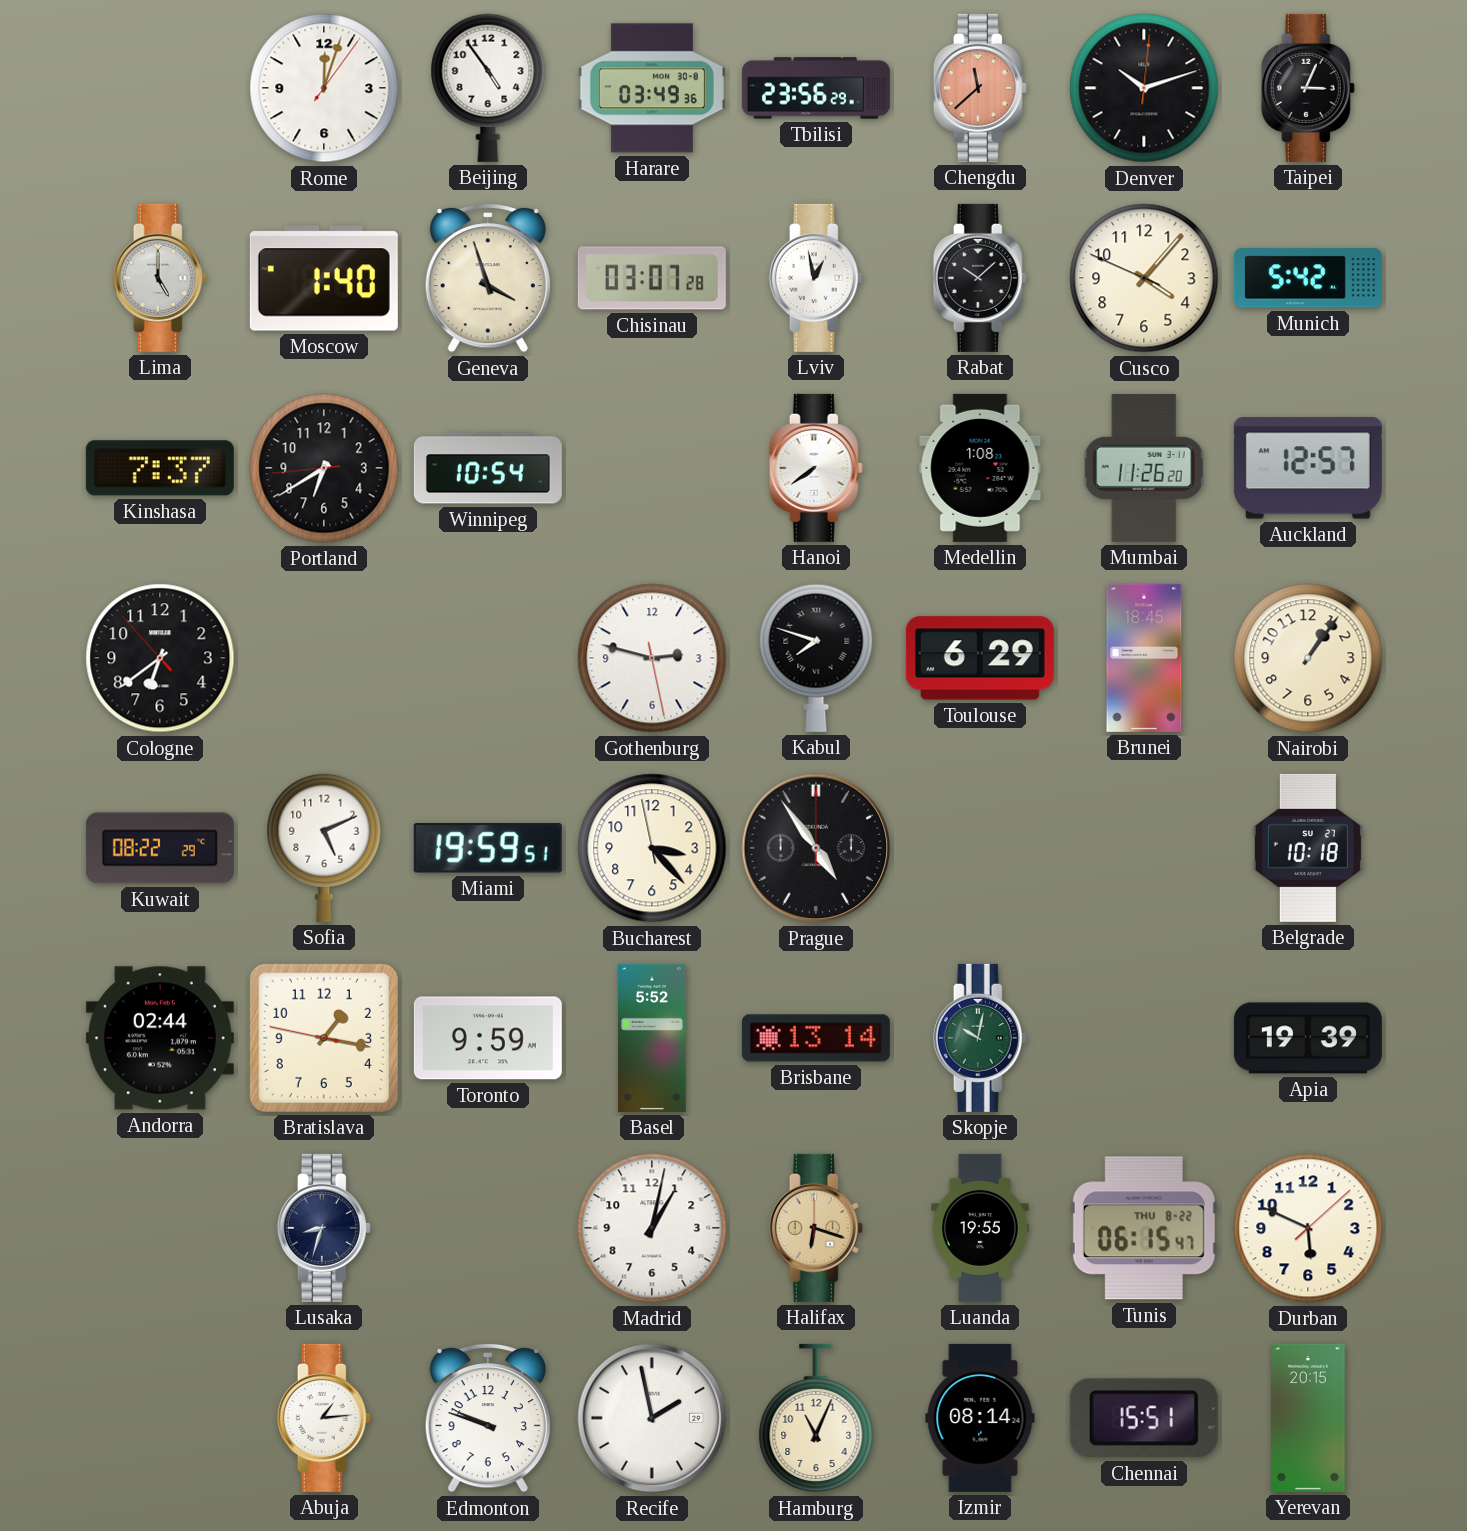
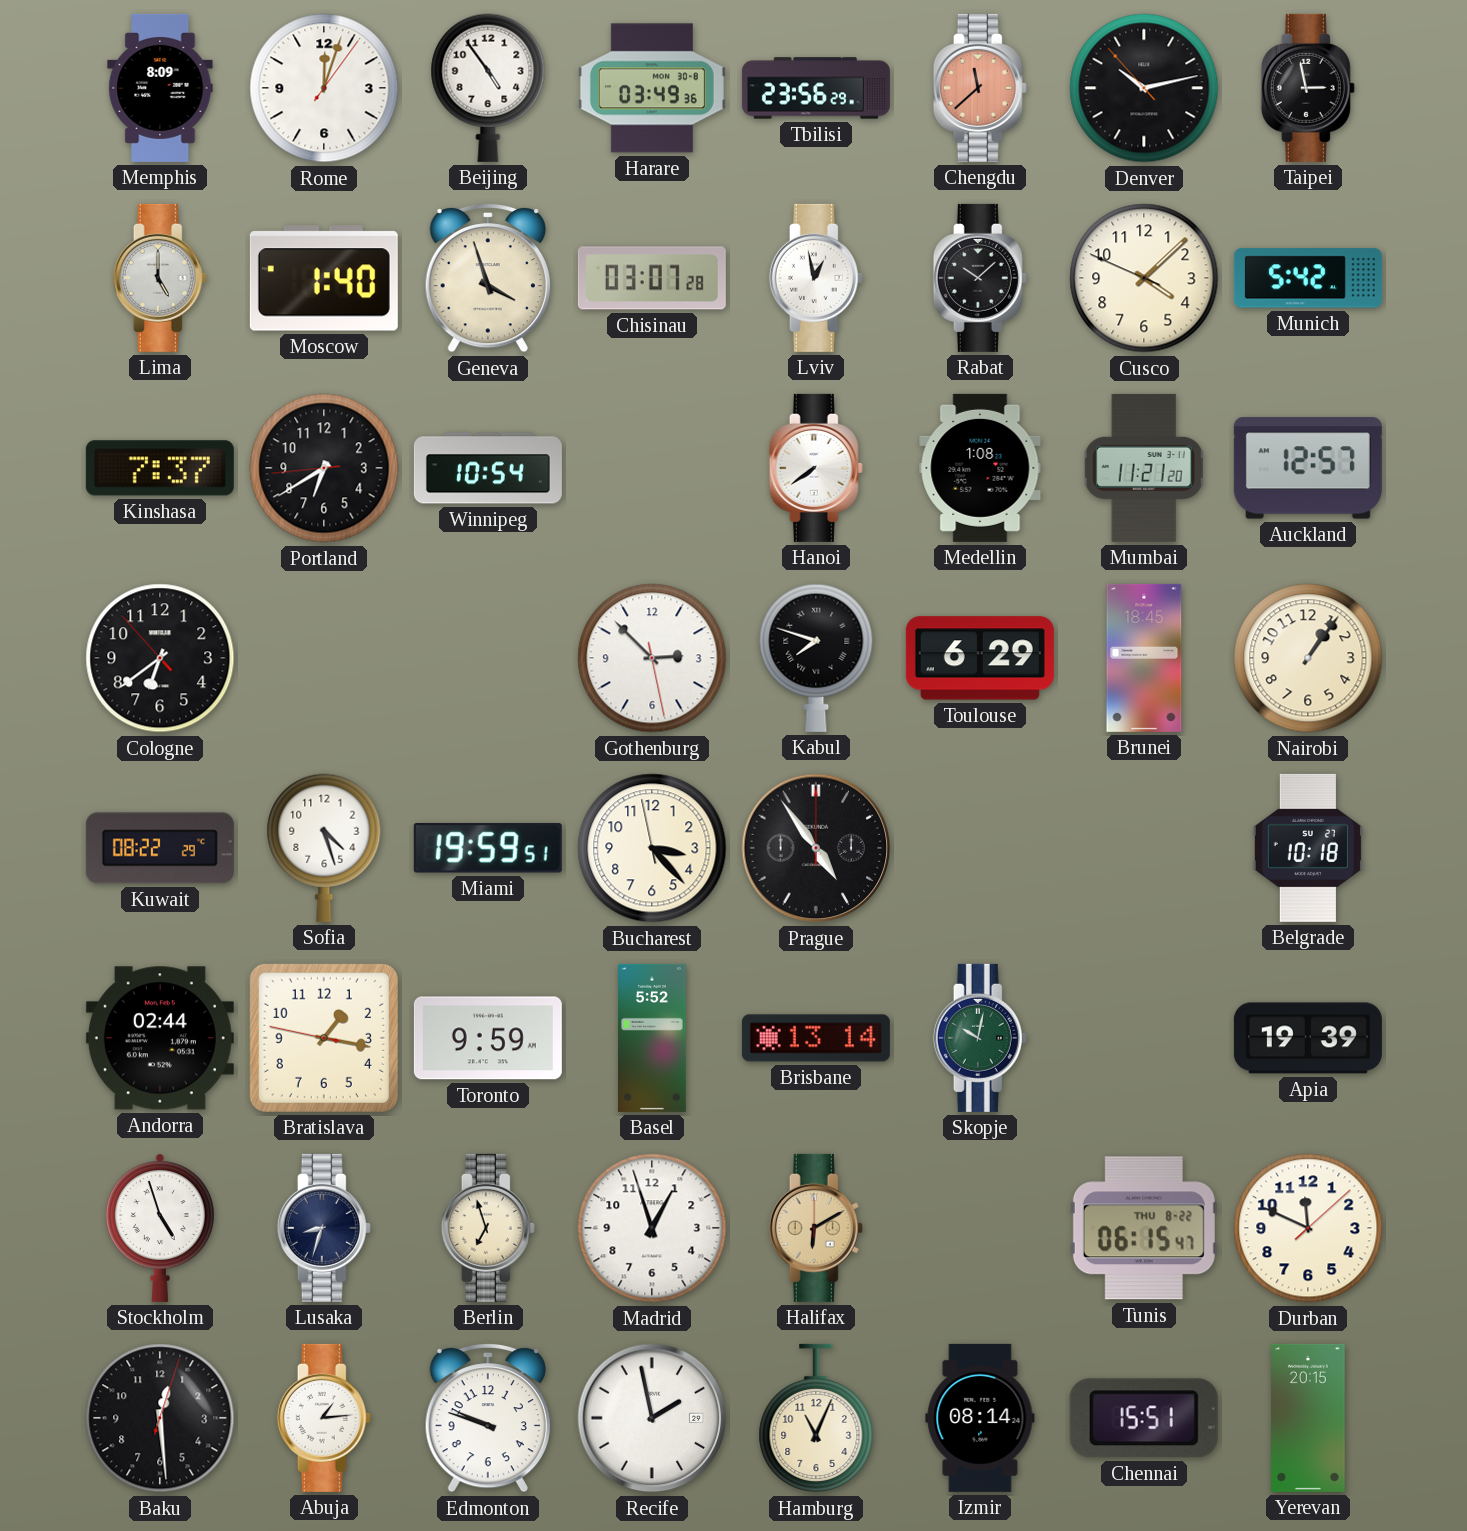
Memphis: none -> 8:09 (160, 88)
Denver: 10:12:01 -> 10:12:53 (1144, 88)
Taipei: 3:04 -> 2:58 (1308, 88)
Cusco: 4:06 -> 4:07 (1144, 278)
Mumbai: 11:26 -> 11:21 (1144, 468)
Gothenburg: 2:47 -> 2:52 (652, 658)
Sofia: 5:11 -> 4:27 (324, 848)
Stockholm: none -> 4:57 (160, 1228)
Berlin: none -> 6:57 (488, 1228)
Madrid: 1:02 -> 12:57 (652, 1228)
Halifax: 6:18 -> 6:10 (816, 1228)
Luanda: 19:55 -> none (981, 1228)
Durban: 5:49 -> 11:49 (1308, 1228)
Baku: none -> 12:29 (160, 1418)
